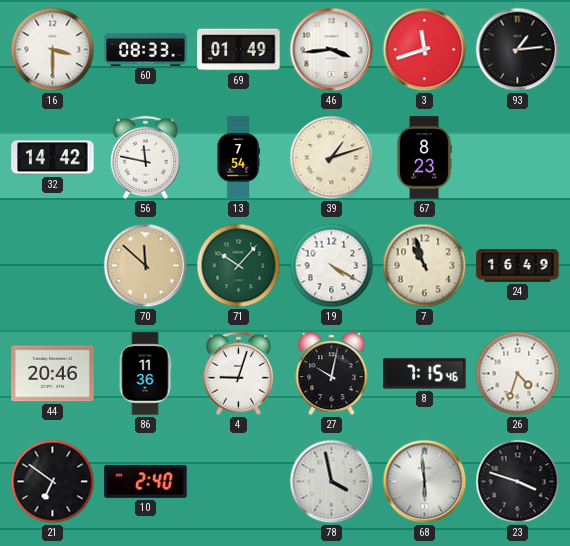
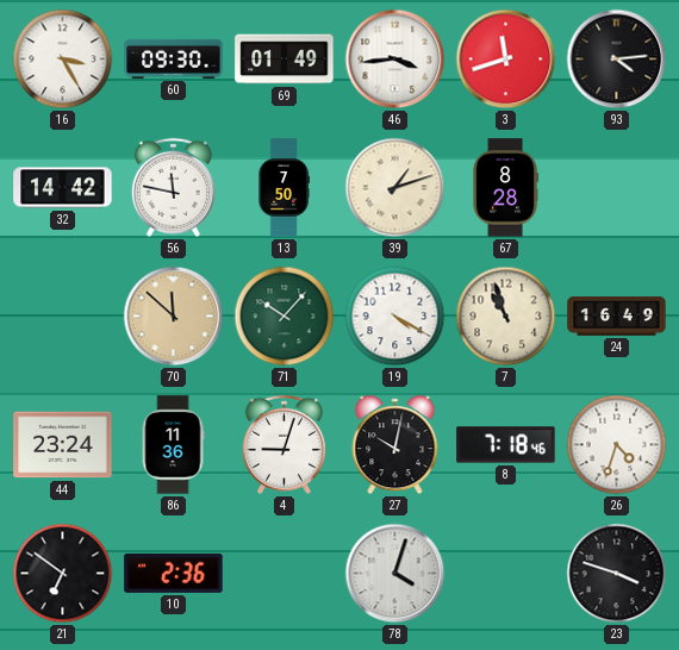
16: 3:30 -> 3:25 (63, 60)
60: 08:33 -> 09:30 (174, 58)
93: 1:14 -> 4:14 (617, 60)
13: 7:54 -> 7:50 (284, 188)
67: 8:23 -> 8:28 (505, 188)
44: 20:46 -> 23:24 (63, 445)
8: 7:15 -> 7:18 (506, 445)
10: 2:40 -> 2:36 (174, 573)
78: 3:58 -> 4:03 (395, 574)
68: 5:59 -> none (425, 482)
